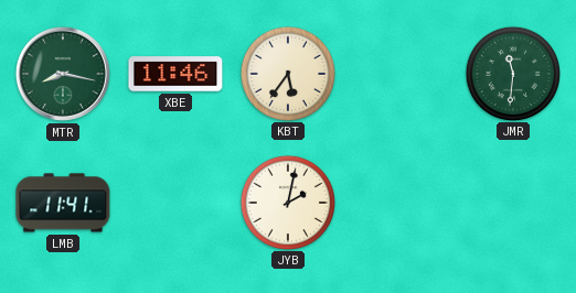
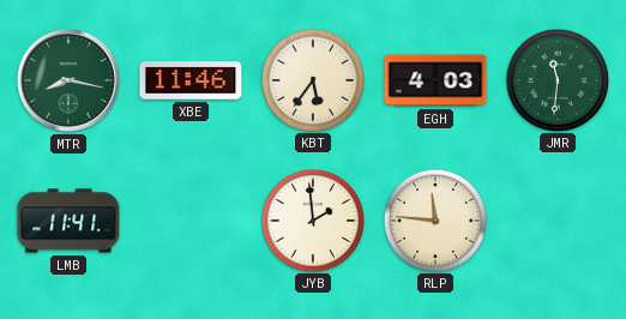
EGH: none -> 4:03 (435, 80)
JYB: 2:02 -> 1:59 (312, 219)
RLP: none -> 11:46 (434, 219)
